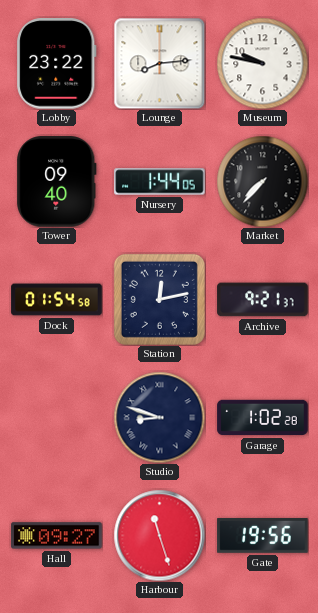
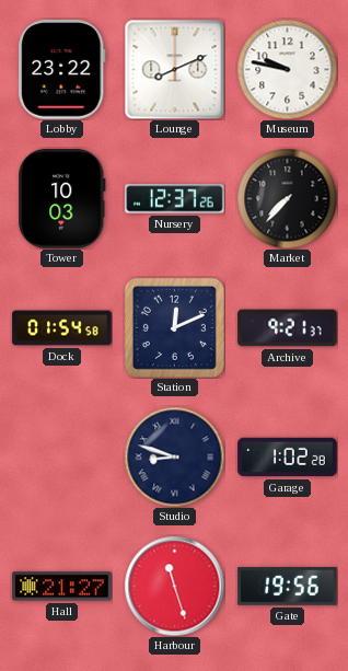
Lounge: 8:14 -> 8:11 (174, 69)
Tower: 09:40 -> 10:03 (62, 199)
Nursery: 1:44 -> 12:37 (175, 199)
Station: 12:13 -> 12:11 (174, 327)
Hall: 09:27 -> 21:27 (62, 587)
